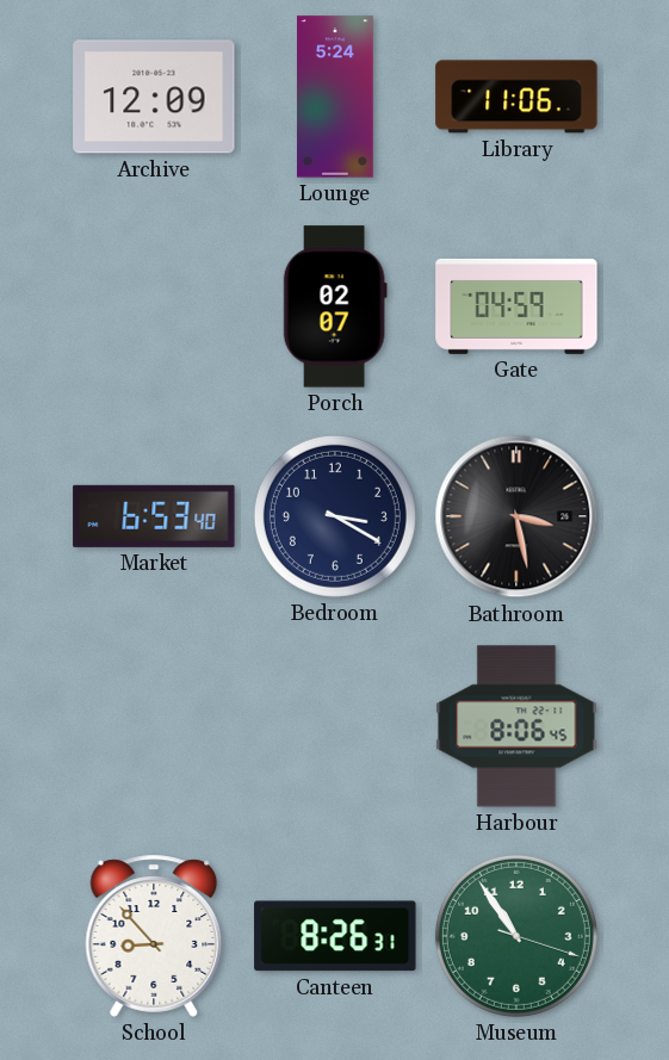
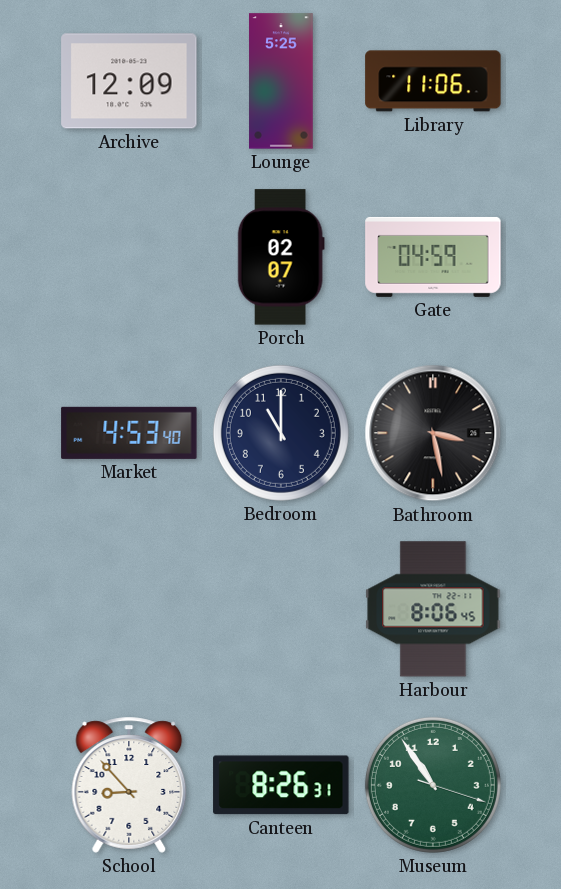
Lounge: 5:24 -> 5:25 (281, 81)
Market: 6:53 -> 4:53 (129, 433)
Bedroom: 3:20 -> 11:00 (281, 433)
